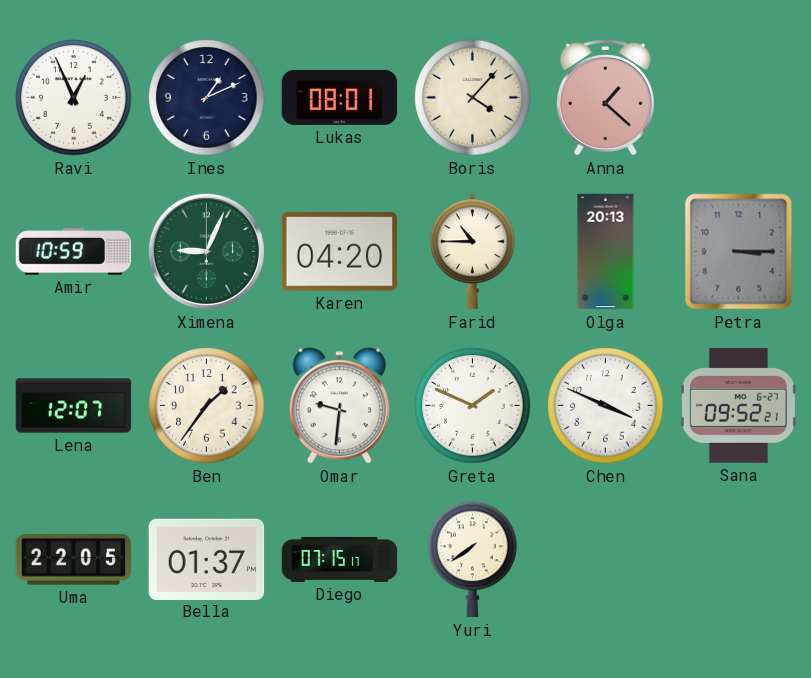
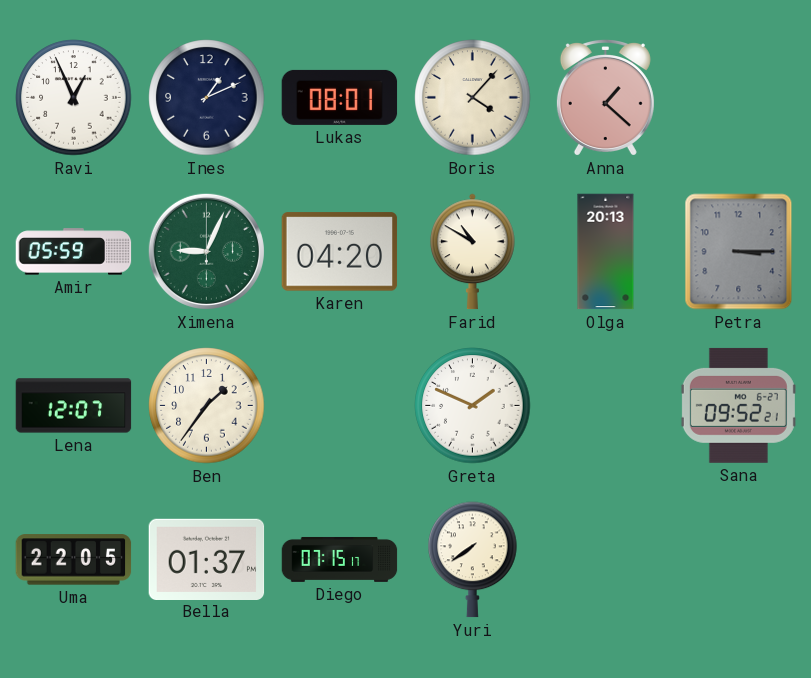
Amir: 10:59 -> 05:59 (74, 252)
Farid: 10:45 -> 10:50 (473, 252)
Omar: 9:31 -> none (339, 406)
Chen: 3:49 -> none (606, 406)
